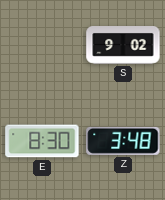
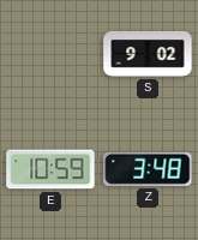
E: 8:30 -> 10:59 (50, 169)
